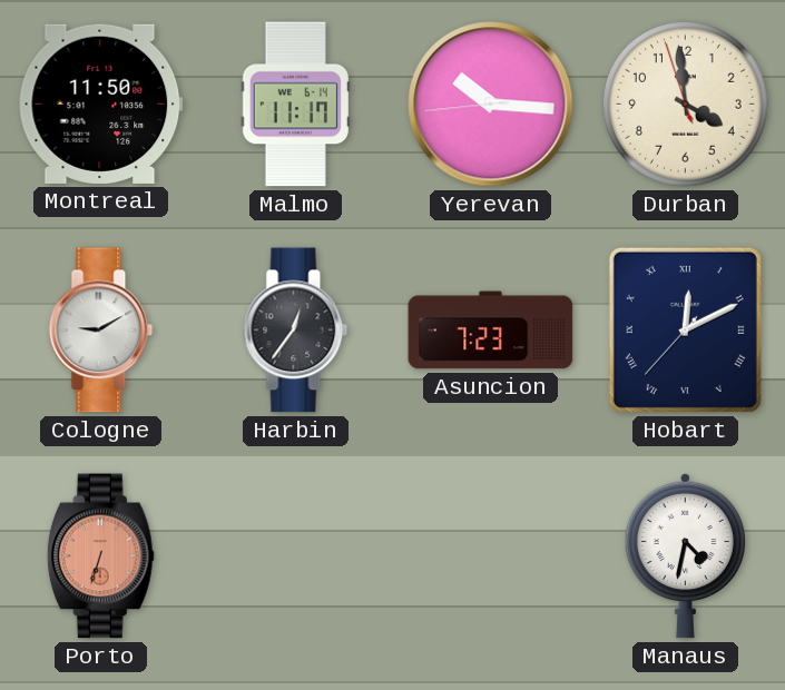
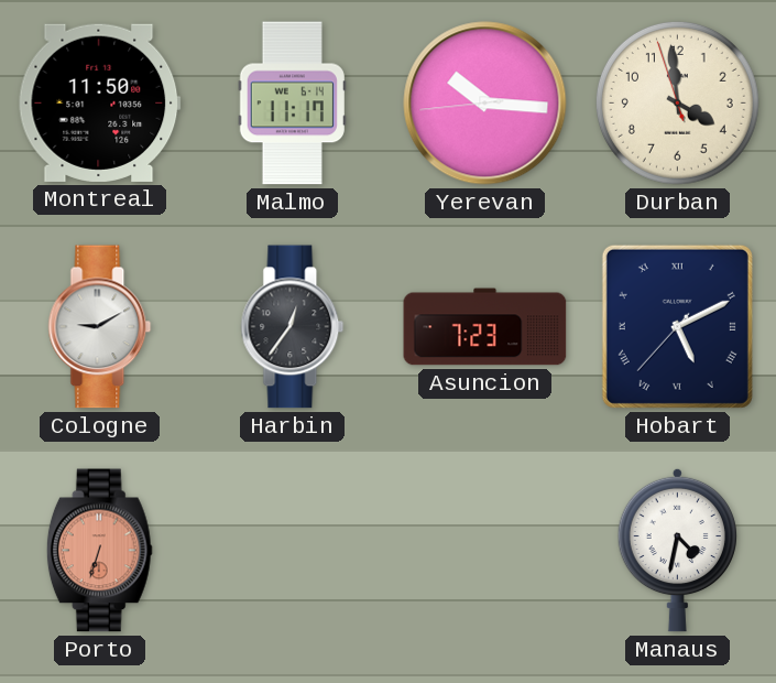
Hobart: 12:10 -> 5:10 (677, 326)
